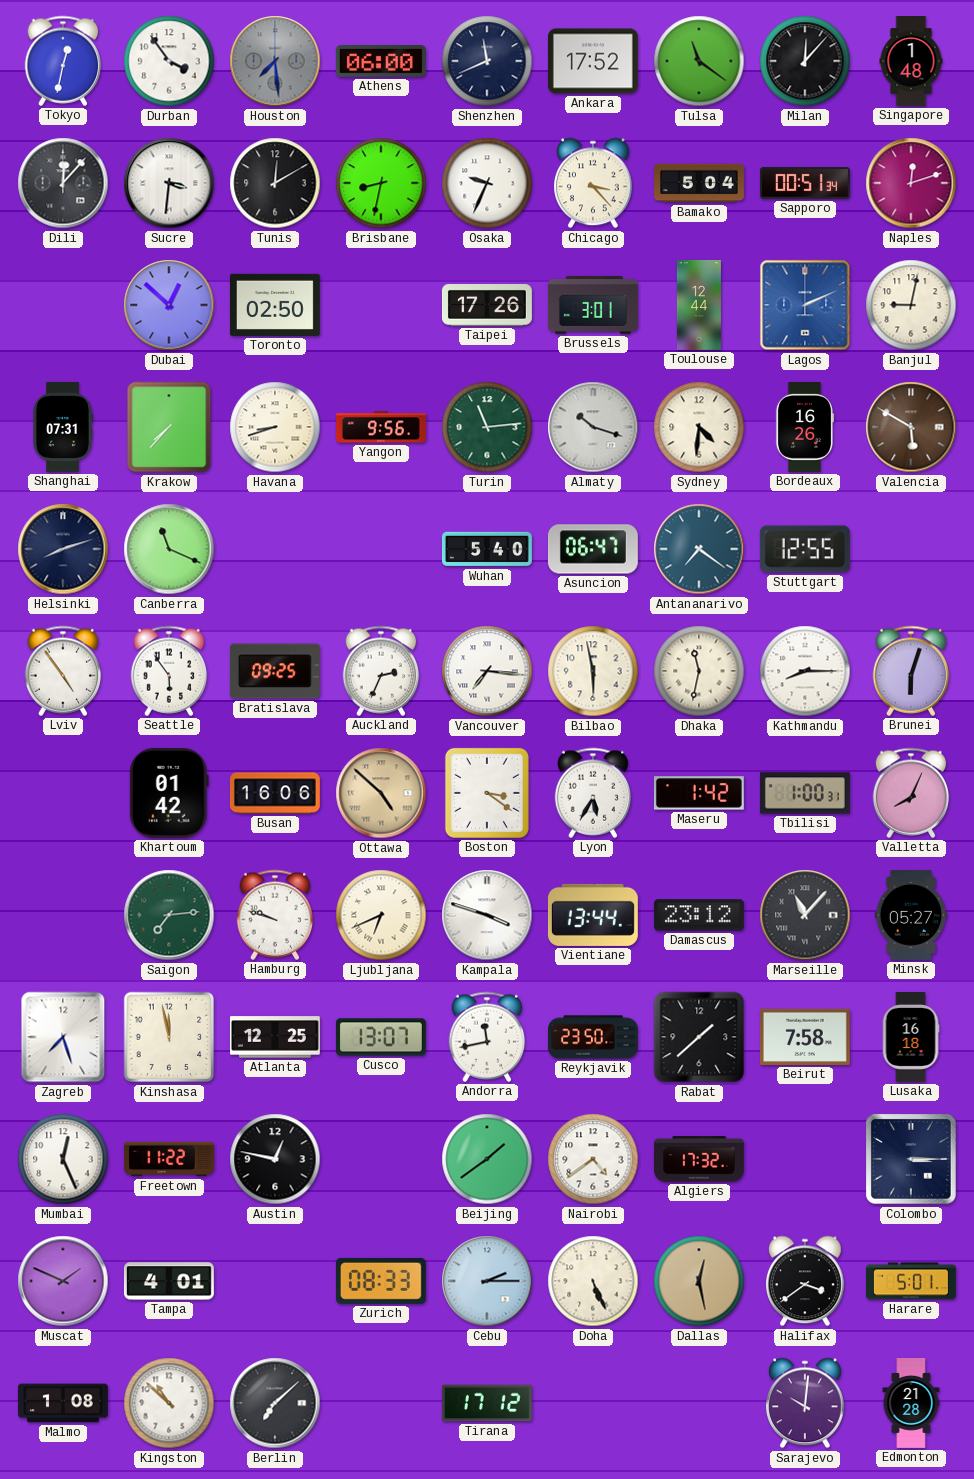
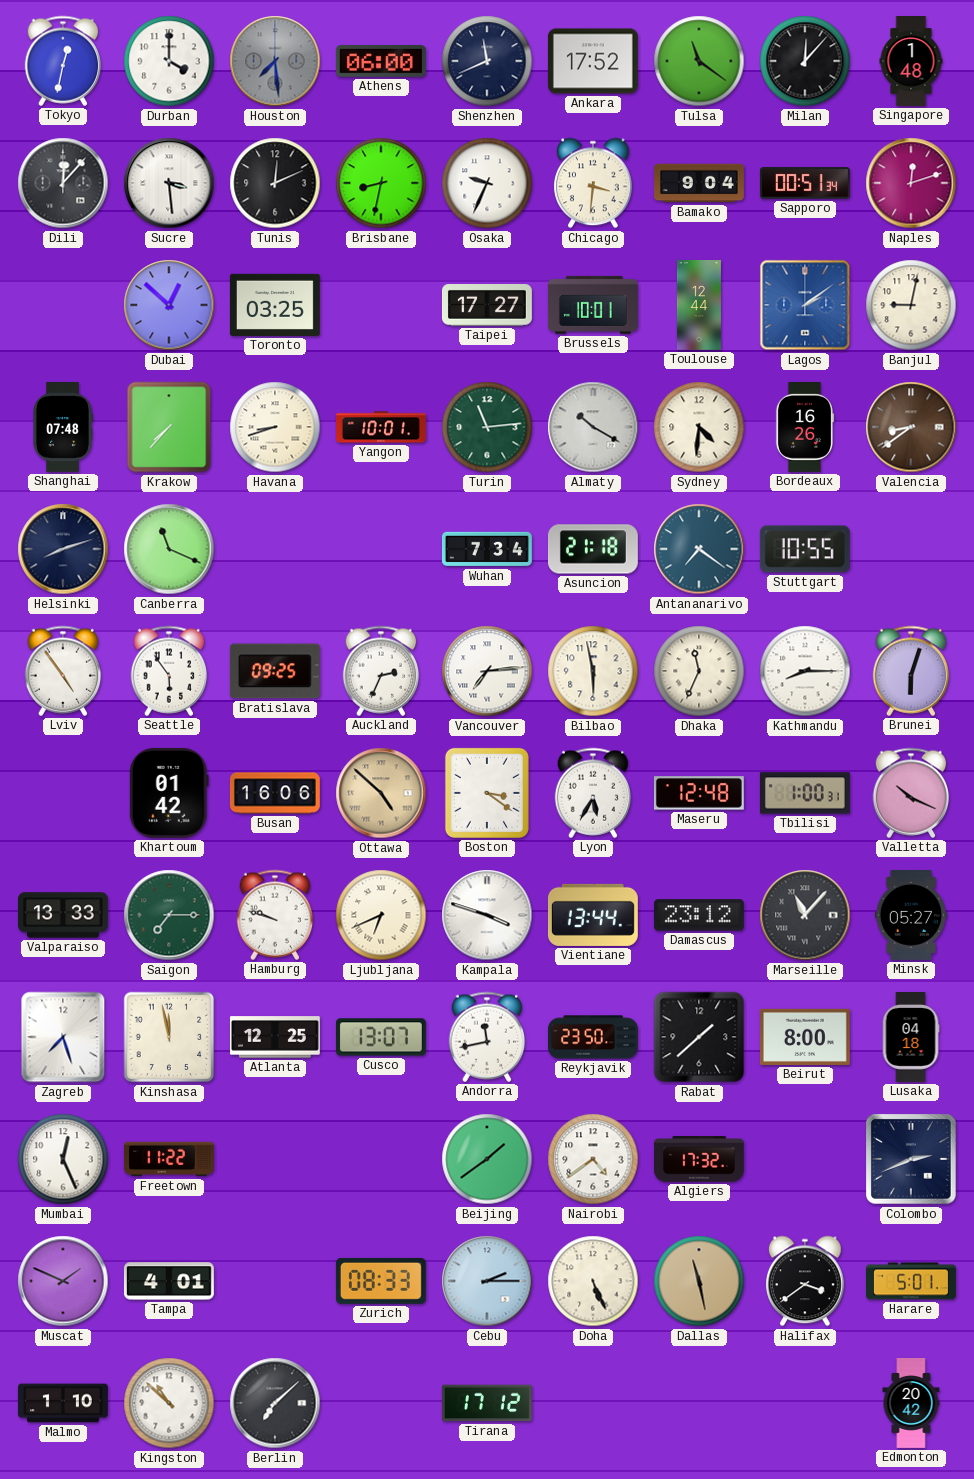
Durban: 3:54 -> 4:00 (169, 61)
Sucre: 3:31 -> 3:29 (169, 183)
Tunis: 12:10 -> 12:11 (275, 183)
Chicago: 3:23 -> 3:31 (594, 183)
Bamako: 5:04 -> 9:04 (700, 183)
Toronto: 02:50 -> 03:25 (275, 305)
Taipei: 17:26 -> 17:27 (487, 306)
Brussels: 3:01 -> 10:01 (593, 305)
Lagos: 2:11 -> 2:09 (805, 305)
Shanghai: 07:31 -> 07:48 (63, 427)
Yangon: 9:56 -> 10:01 (382, 427)
Almaty: 10:18 -> 10:20 (593, 427)
Valencia: 5:50 -> 8:39 (911, 427)
Wuhan: 5:40 -> 7:34 (487, 549)
Asuncion: 06:47 -> 21:18 (593, 549)
Stuttgart: 12:55 -> 10:55 (805, 549)
Vancouver: 7:16 -> 7:14 (487, 671)
Dhaka: 11:32 -> 11:34 (699, 671)
Maseru: 1:42 -> 12:48 (699, 793)
Valletta: 8:04 -> 10:19 (911, 793)
Valparaiso: none -> 13:33 (64, 915)
Saigon: 7:14 -> 7:15 (169, 915)
Beirut: 7:58 -> 8:00 (805, 1037)
Lusaka: 16:18 -> 04:18 (911, 1038)
Austin: 12:47 -> none (275, 1159)
Colombo: 3:15 -> 2:41 (912, 1160)
Dallas: 12:28 -> 11:28 (699, 1281)
Malmo: 1:08 -> 1:10 (63, 1403)
Sarajevo: 10:01 -> none (806, 1403)
Edmonton: 21:28 -> 20:42 (911, 1404)
